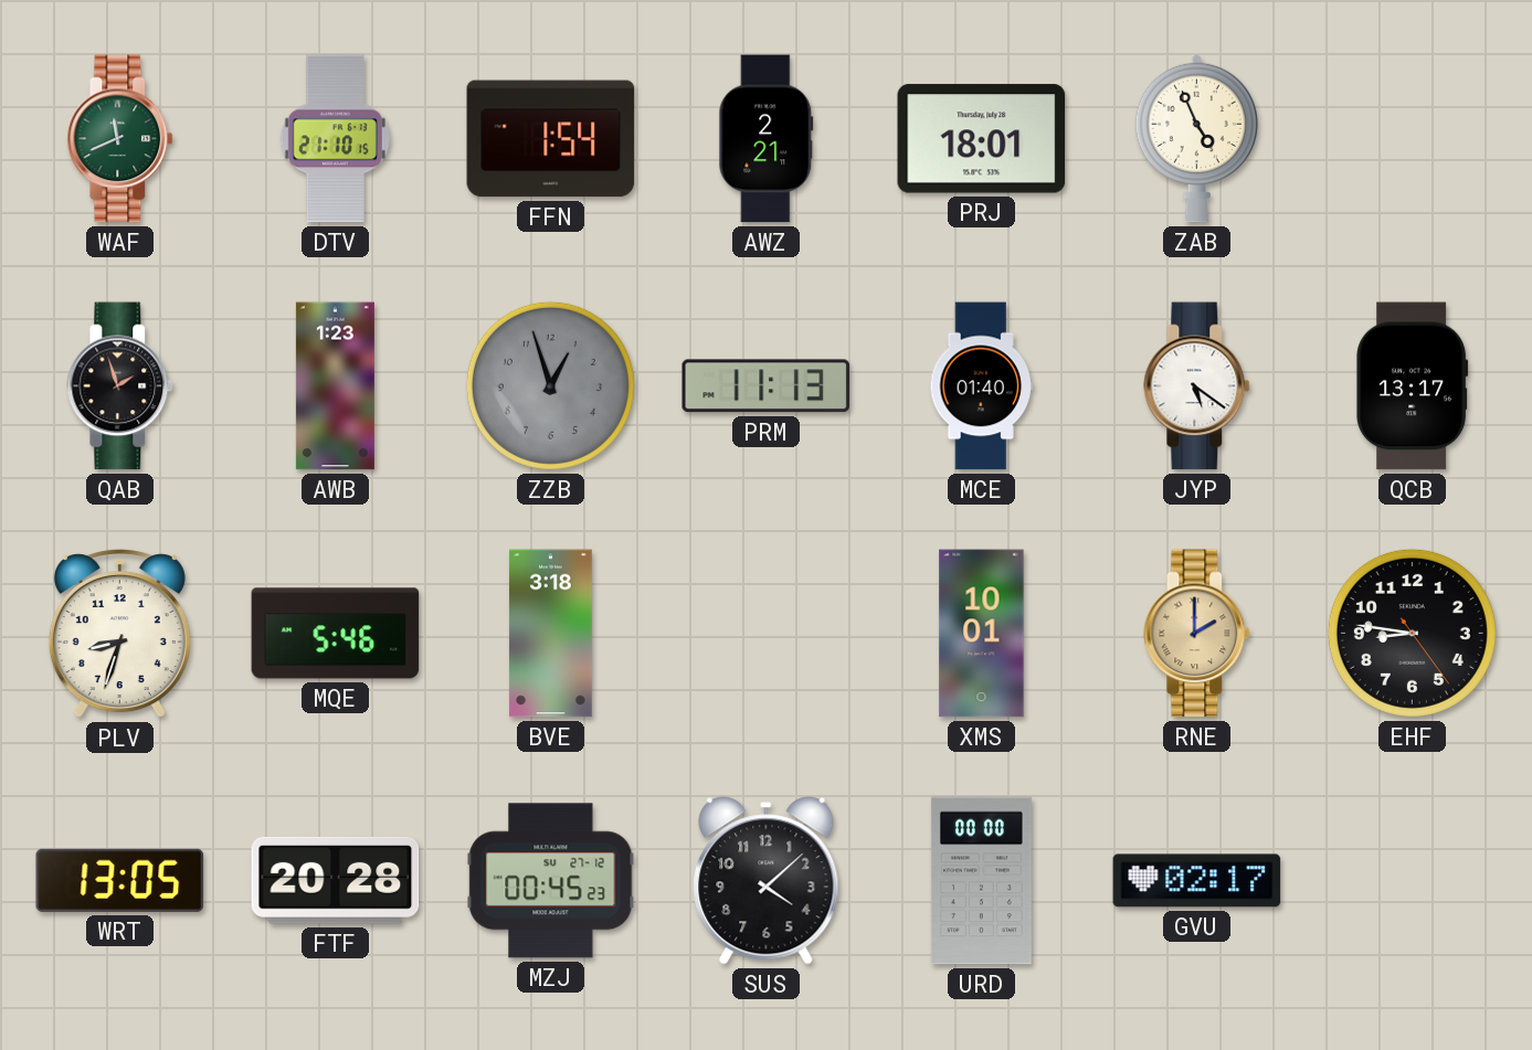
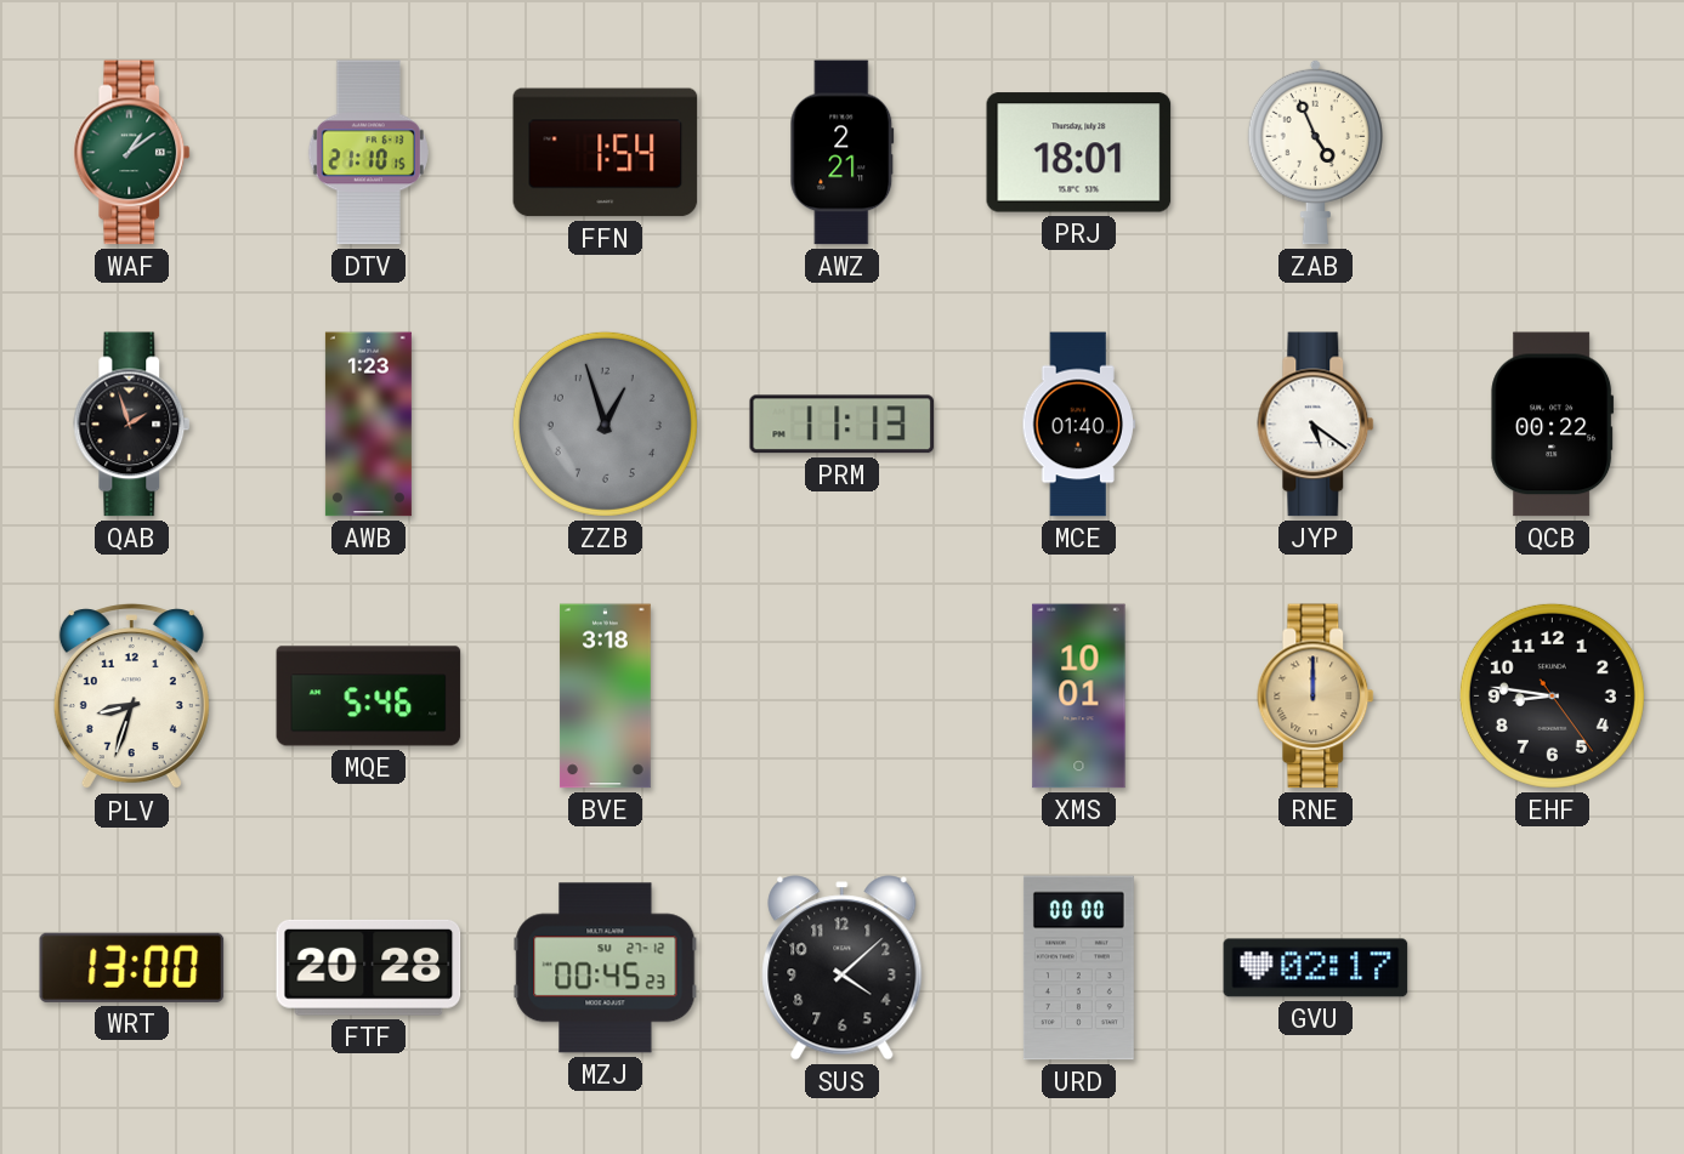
WAF: 11:41 -> 1:09 (132, 153)
QCB: 13:17 -> 00:22 (1553, 425)
RNE: 2:00 -> 12:00 (1316, 697)
WRT: 13:05 -> 13:00 (132, 967)
